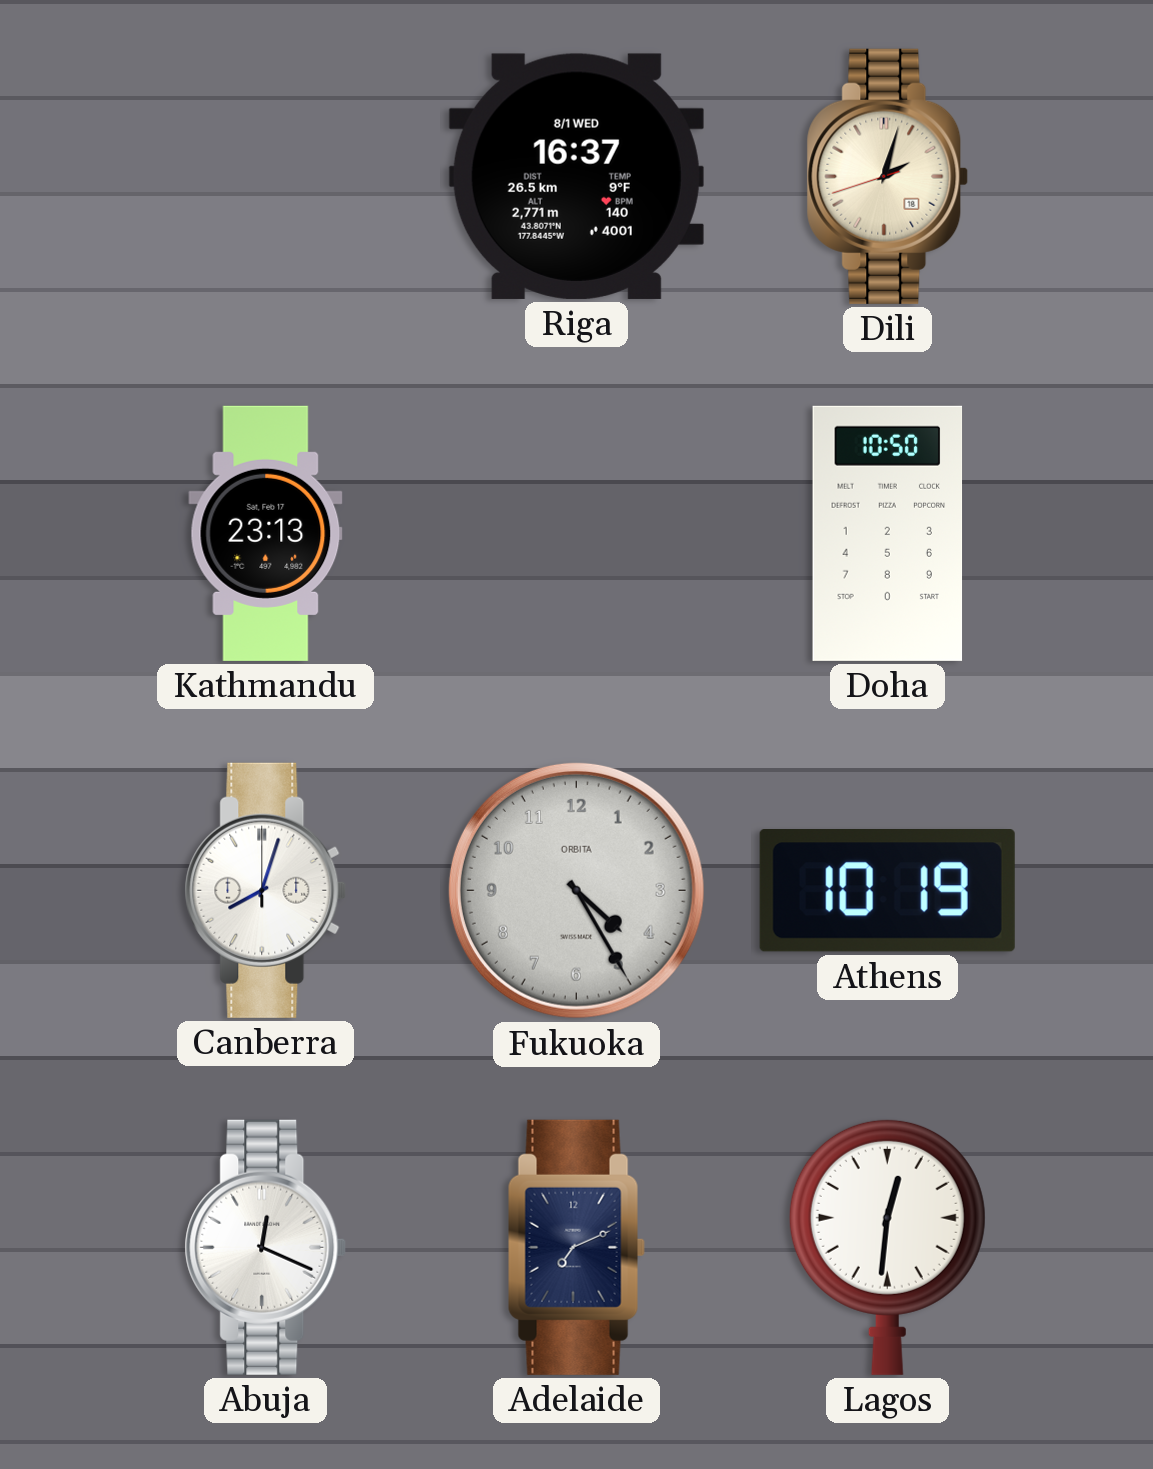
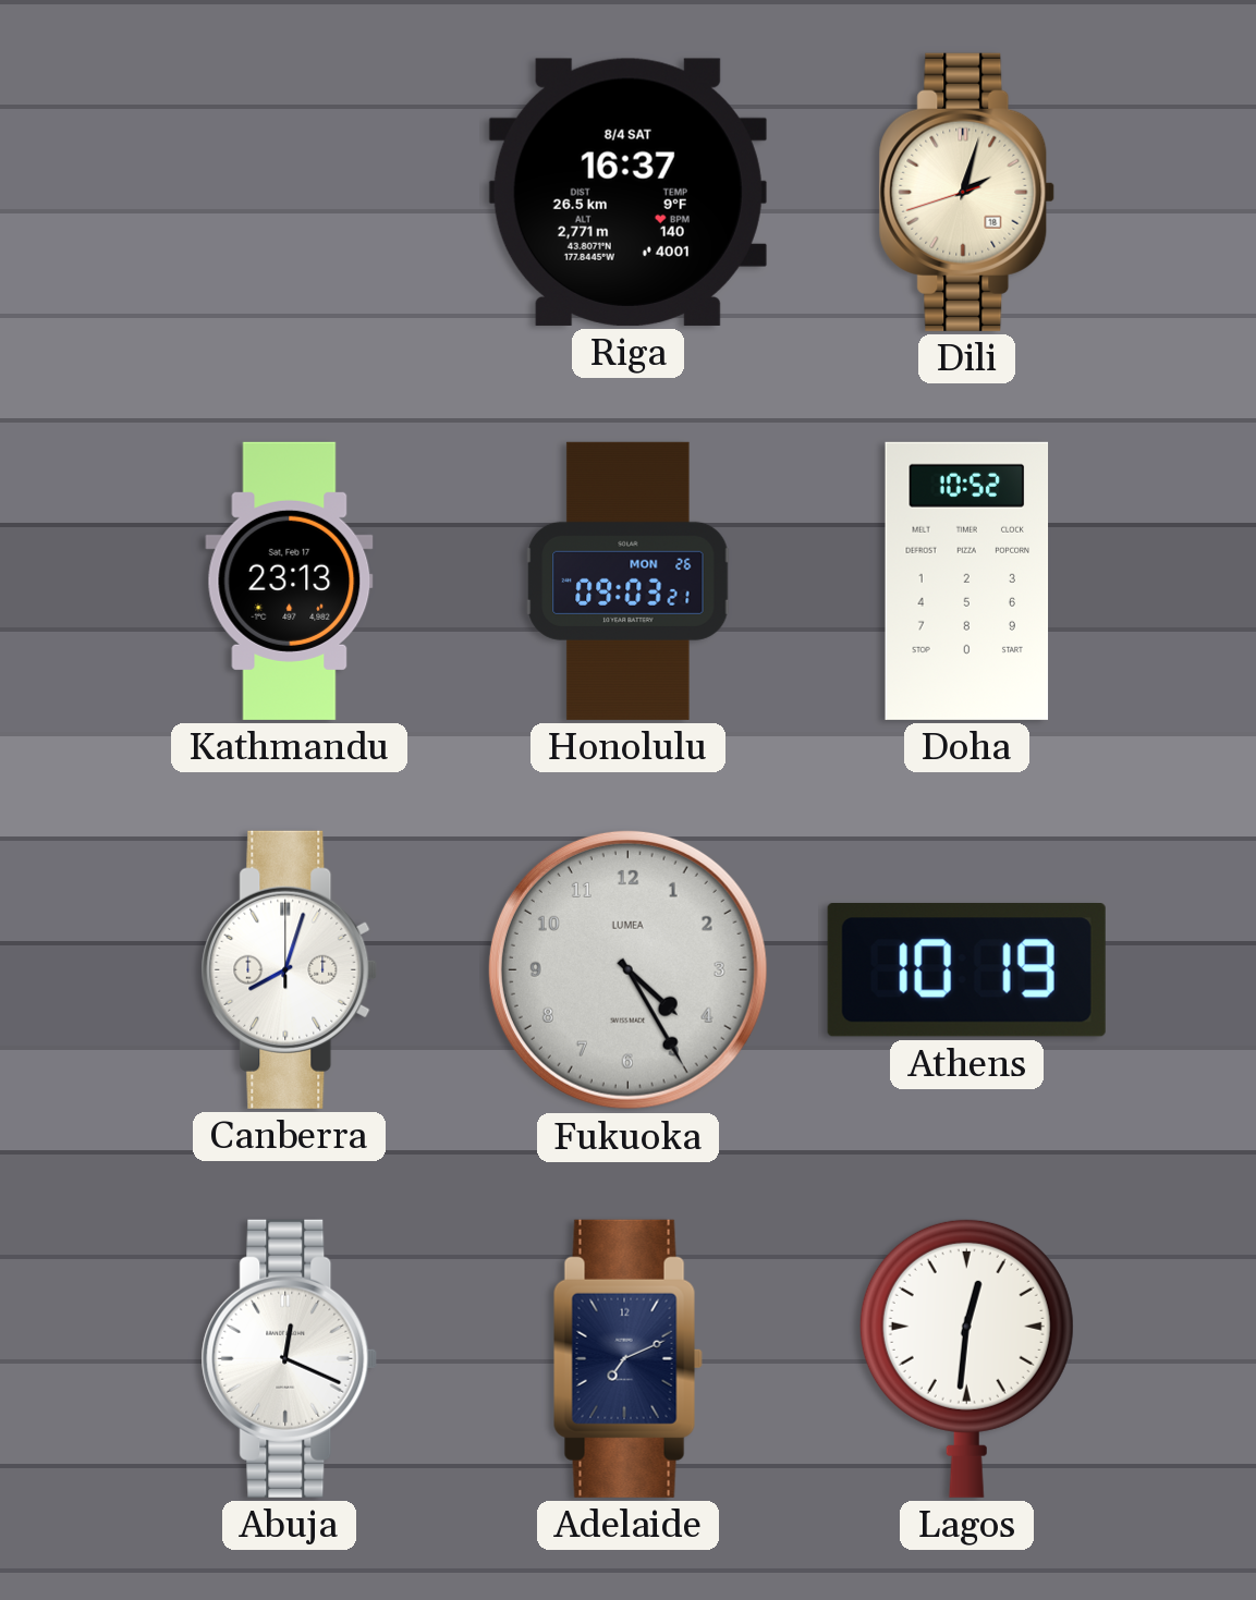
Riga date: 8/1 WED -> 8/4 SAT (627, 192)
Honolulu: none -> 09:03 (629, 581)
Doha: 10:50 -> 10:52 (967, 581)
Fukuoka brand: ORBITA -> LUMEA (627, 969)
